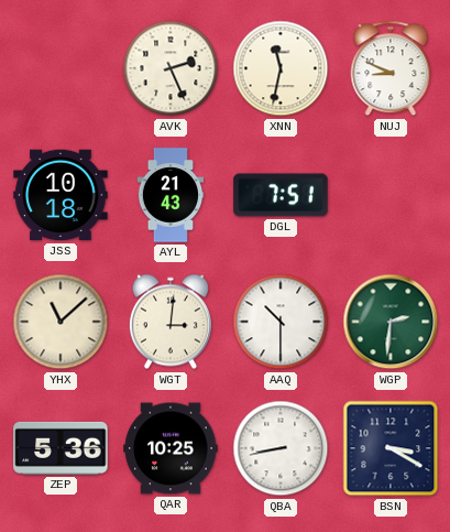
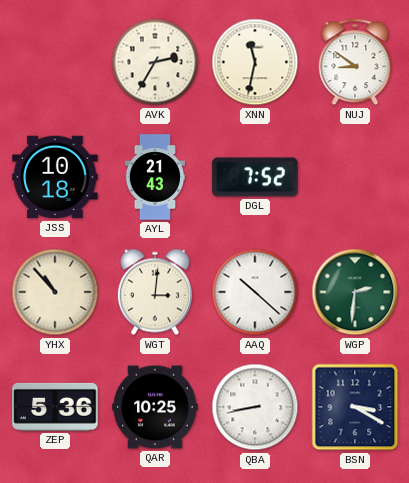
AVK: 2:26 -> 2:35 (155, 62)
NUJ: 8:49 -> 8:51 (355, 62)
DGL: 7:51 -> 7:52 (255, 177)
YHX: 11:08 -> 10:53 (55, 292)
AAQ: 10:30 -> 10:22 (255, 292)
